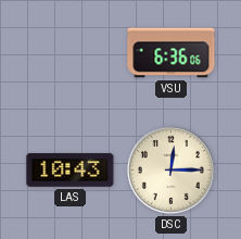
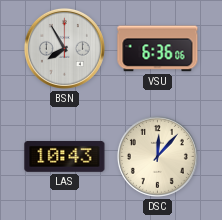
BSN: none -> 7:55 (64, 48)
DSC: 12:15 -> 12:07 (157, 156)
